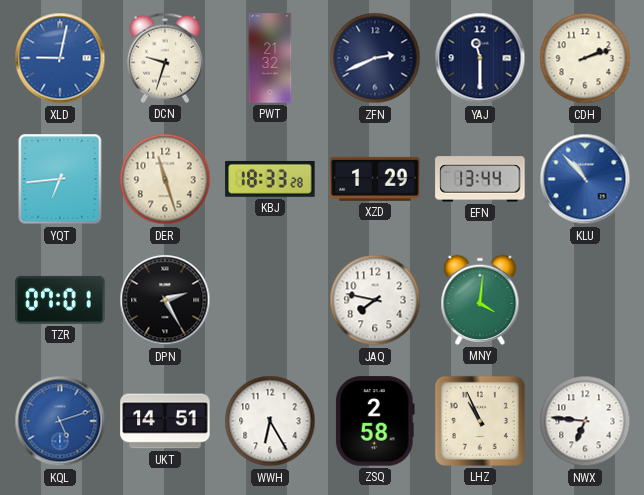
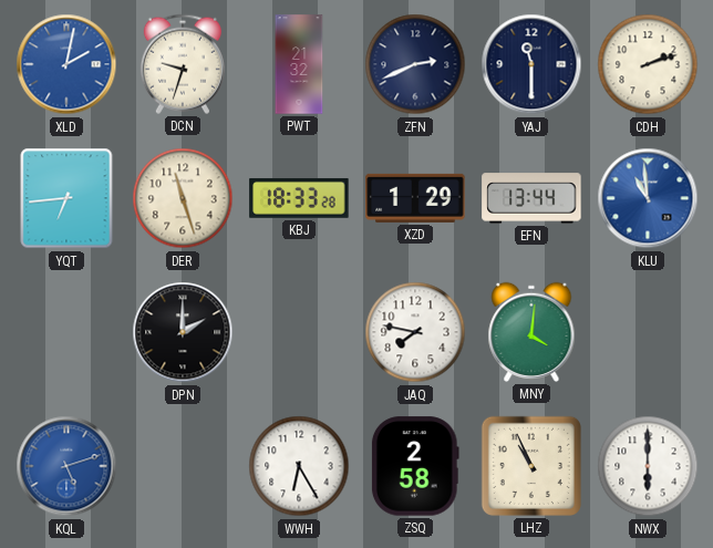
XLD: 9:02 -> 2:02 (66, 64)
KLU: 10:53 -> 10:59 (648, 198)
TZR: 07:01 -> none (60, 300)
DPN: 2:25 -> 2:00 (183, 332)
UKT: 14:51 -> none (165, 421)
NWX: 6:46 -> 6:00 (648, 466)
